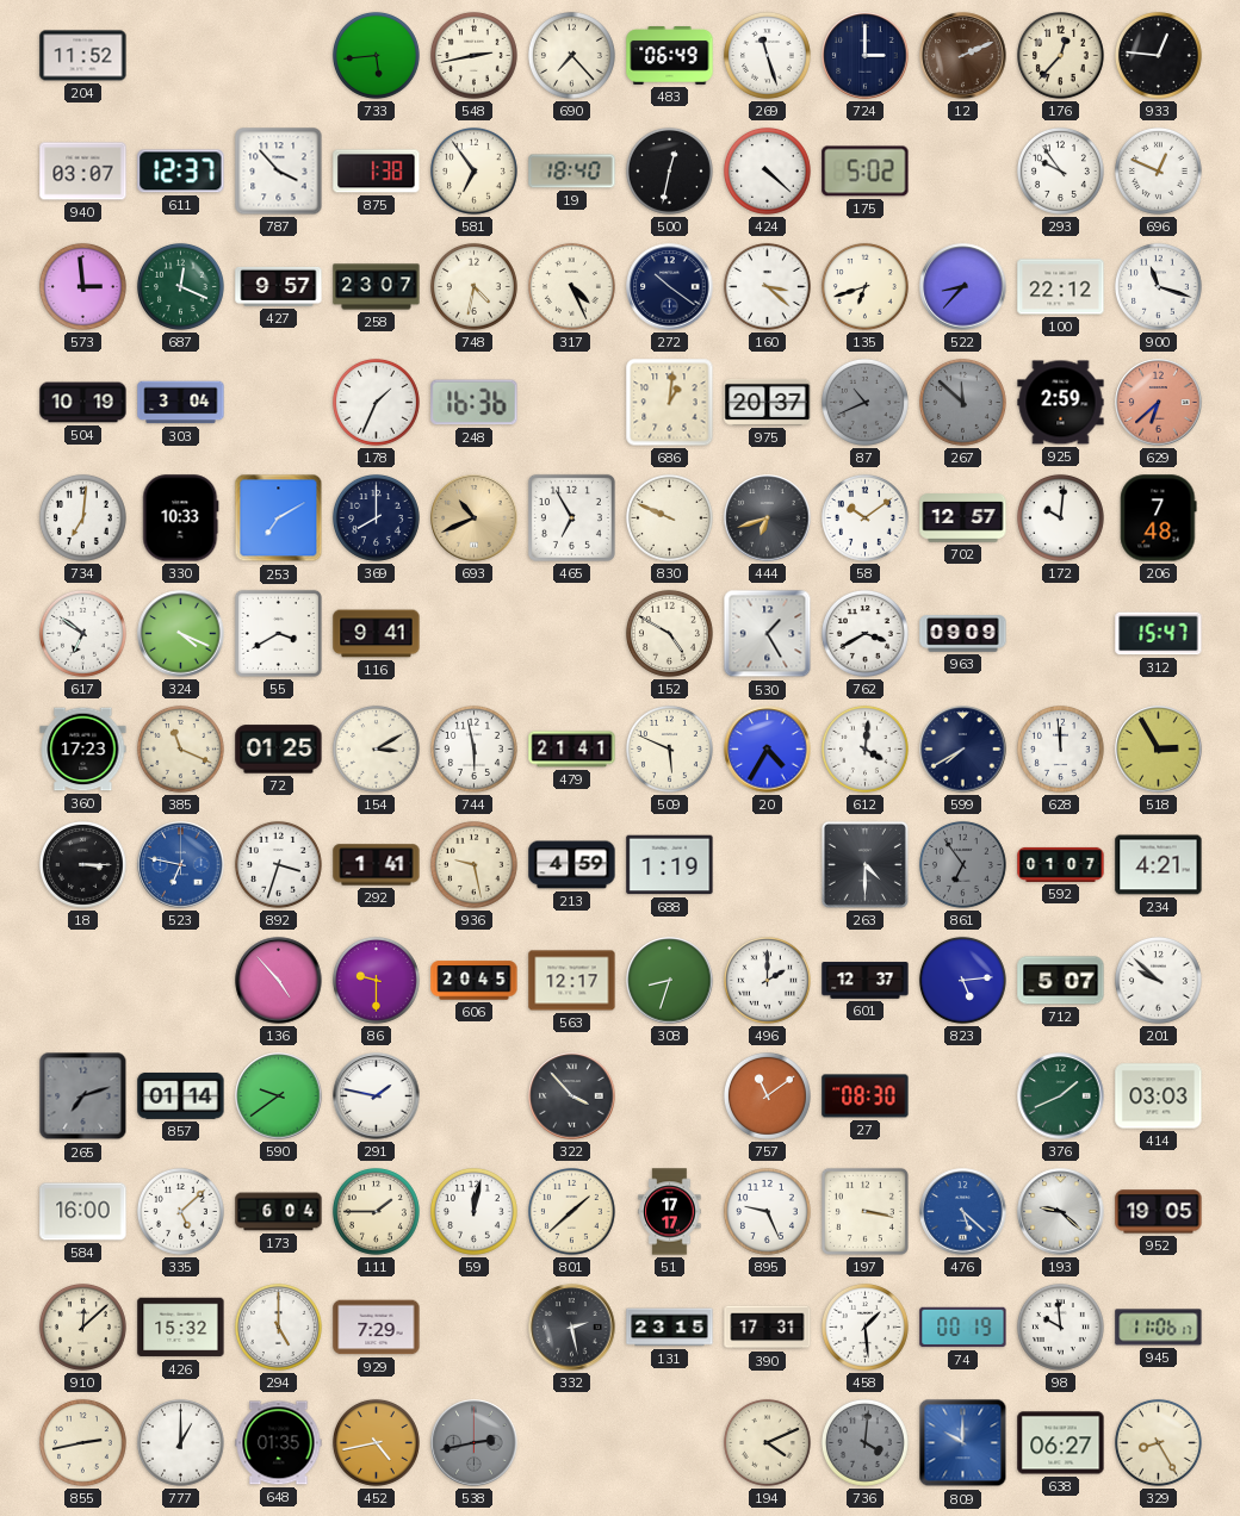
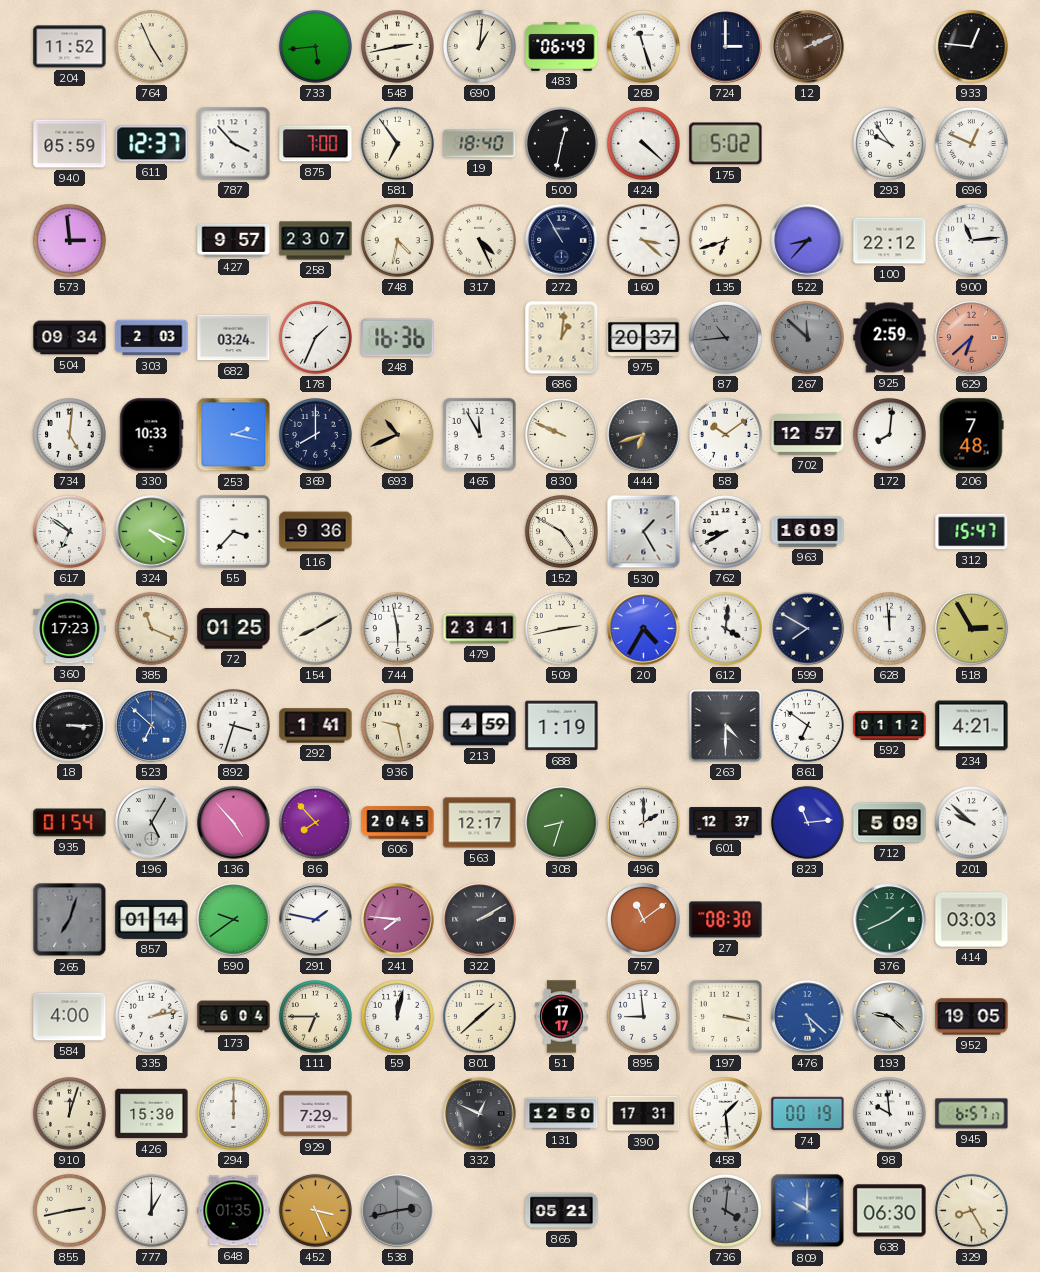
764: none -> 4:56 (152, 47)
690: 7:23 -> 1:01 (480, 47)
176: 12:37 -> none (1061, 56)
940: 03:07 -> 05:59 (70, 144)
875: 1:38 -> 7:00 (316, 144)
687: 12:19 -> none (181, 287)
272: 10:21 -> 10:55 (562, 241)
900: 11:18 -> 11:14 (972, 241)
504: 10:19 -> 09:34 (70, 338)
303: 3:04 -> 2:03 (152, 338)
682: none -> 03:24 (234, 338)
87: 10:41 -> 10:44 (726, 338)
734: 7:01 -> 5:01 (70, 435)
253: 7:10 -> 2:17 (234, 435)
465: 6:55 -> 11:55 (479, 434)
172: 10:01 -> 8:01 (890, 435)
55: 3:40 -> 3:37 (233, 531)
116: 9:41 -> 9:36 (316, 532)
762: 3:40 -> 8:40 (726, 532)
963: 09:09 -> 16:09 (808, 532)
154: 3:10 -> 8:10 (316, 629)
479: 21:41 -> 23:41 (480, 629)
509: 5:49 -> 2:43 (562, 629)
599: 7:40 -> 7:50 (808, 629)
523: 6:47 -> 6:52 (152, 726)
861: 6:54 -> 6:51 (808, 726)
861 dial: grey -> white (808, 726)
592: 01:07 -> 01:12 (890, 725)
935: none -> 01:54 (70, 823)
196: none -> 5:05 (152, 823)
86: 9:30 -> 7:53 (316, 823)
823: 5:14 -> 11:14 (808, 823)
712: 5:07 -> 5:09 (890, 823)
265: 7:12 -> 7:03 (70, 920)
241: none -> 7:46 (398, 920)
322: 3:53 -> 2:10 (480, 920)
584: 16:00 -> 4:00 (70, 1017)
335: 5:08 -> 2:13 (152, 1017)
111: 1:45 -> 6:45 (316, 1017)
895: 9:26 -> 8:59 (644, 1017)
910: 12:08 -> 12:03 (70, 1114)
426: 15:32 -> 15:30 (152, 1114)
294: 5:00 -> 12:00 (234, 1114)
332: 2:28 -> 12:49 (480, 1114)
131: 23:15 -> 12:50 (562, 1114)
945: 11:06 -> 6:57 (972, 1114)
452: 4:43 -> 3:26 (316, 1211)
865: none -> 05:21 (562, 1211)
194: 4:11 -> none (768, 1443)
638: 06:27 -> 06:30 (890, 1211)
